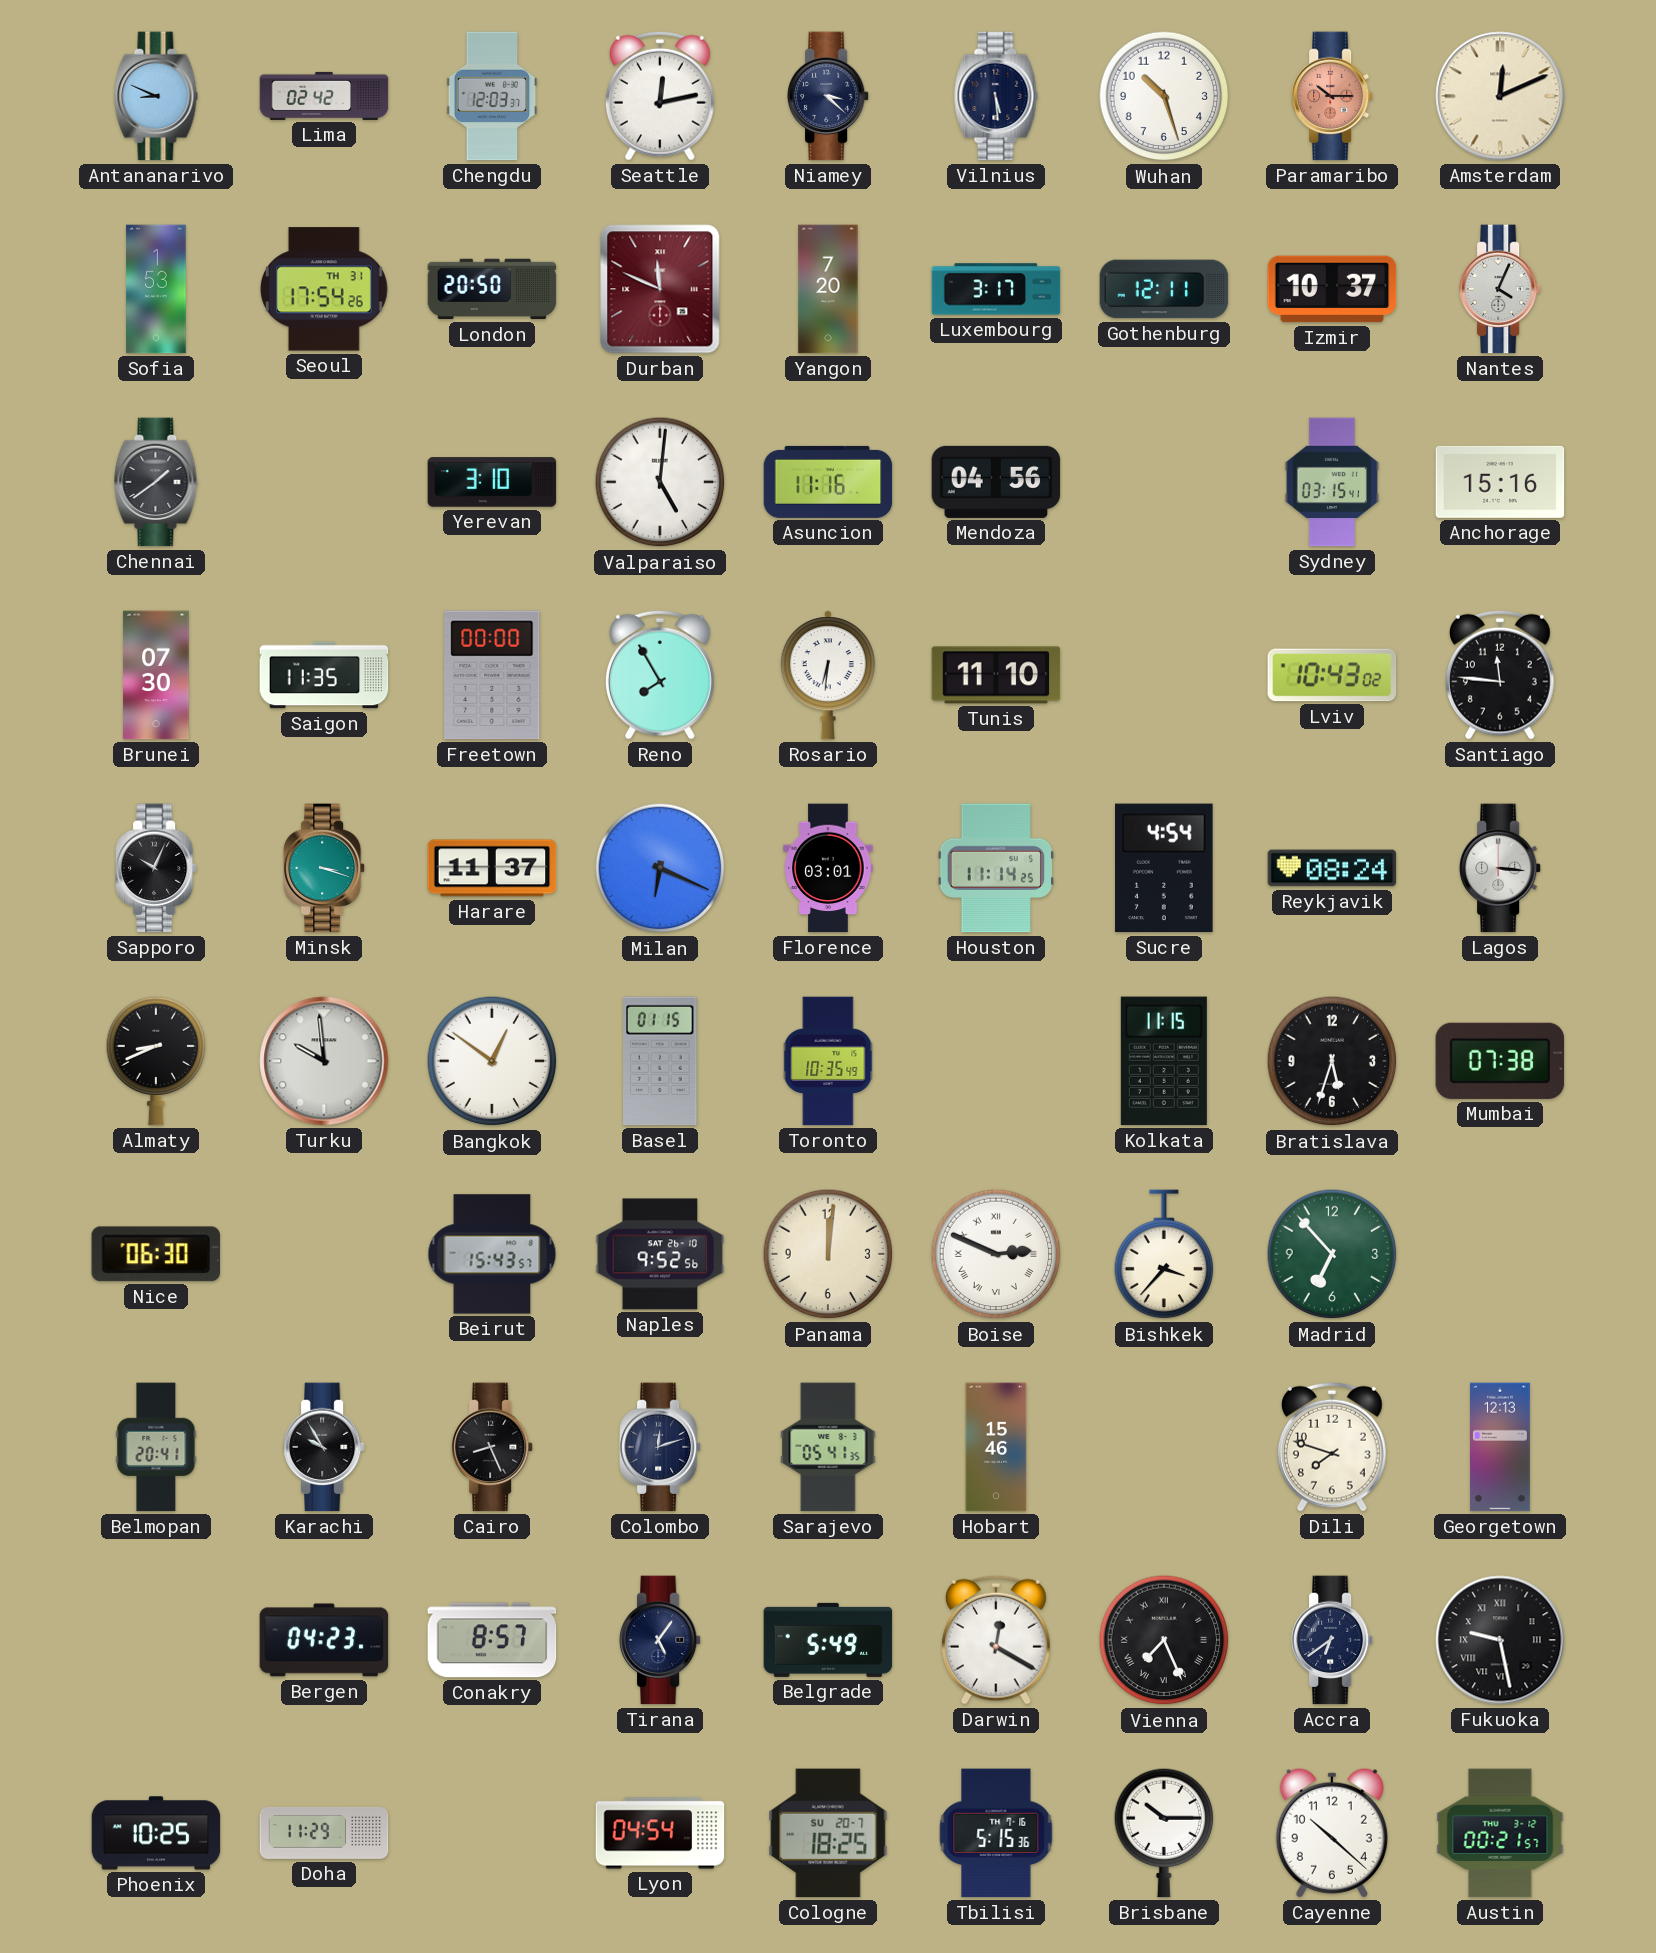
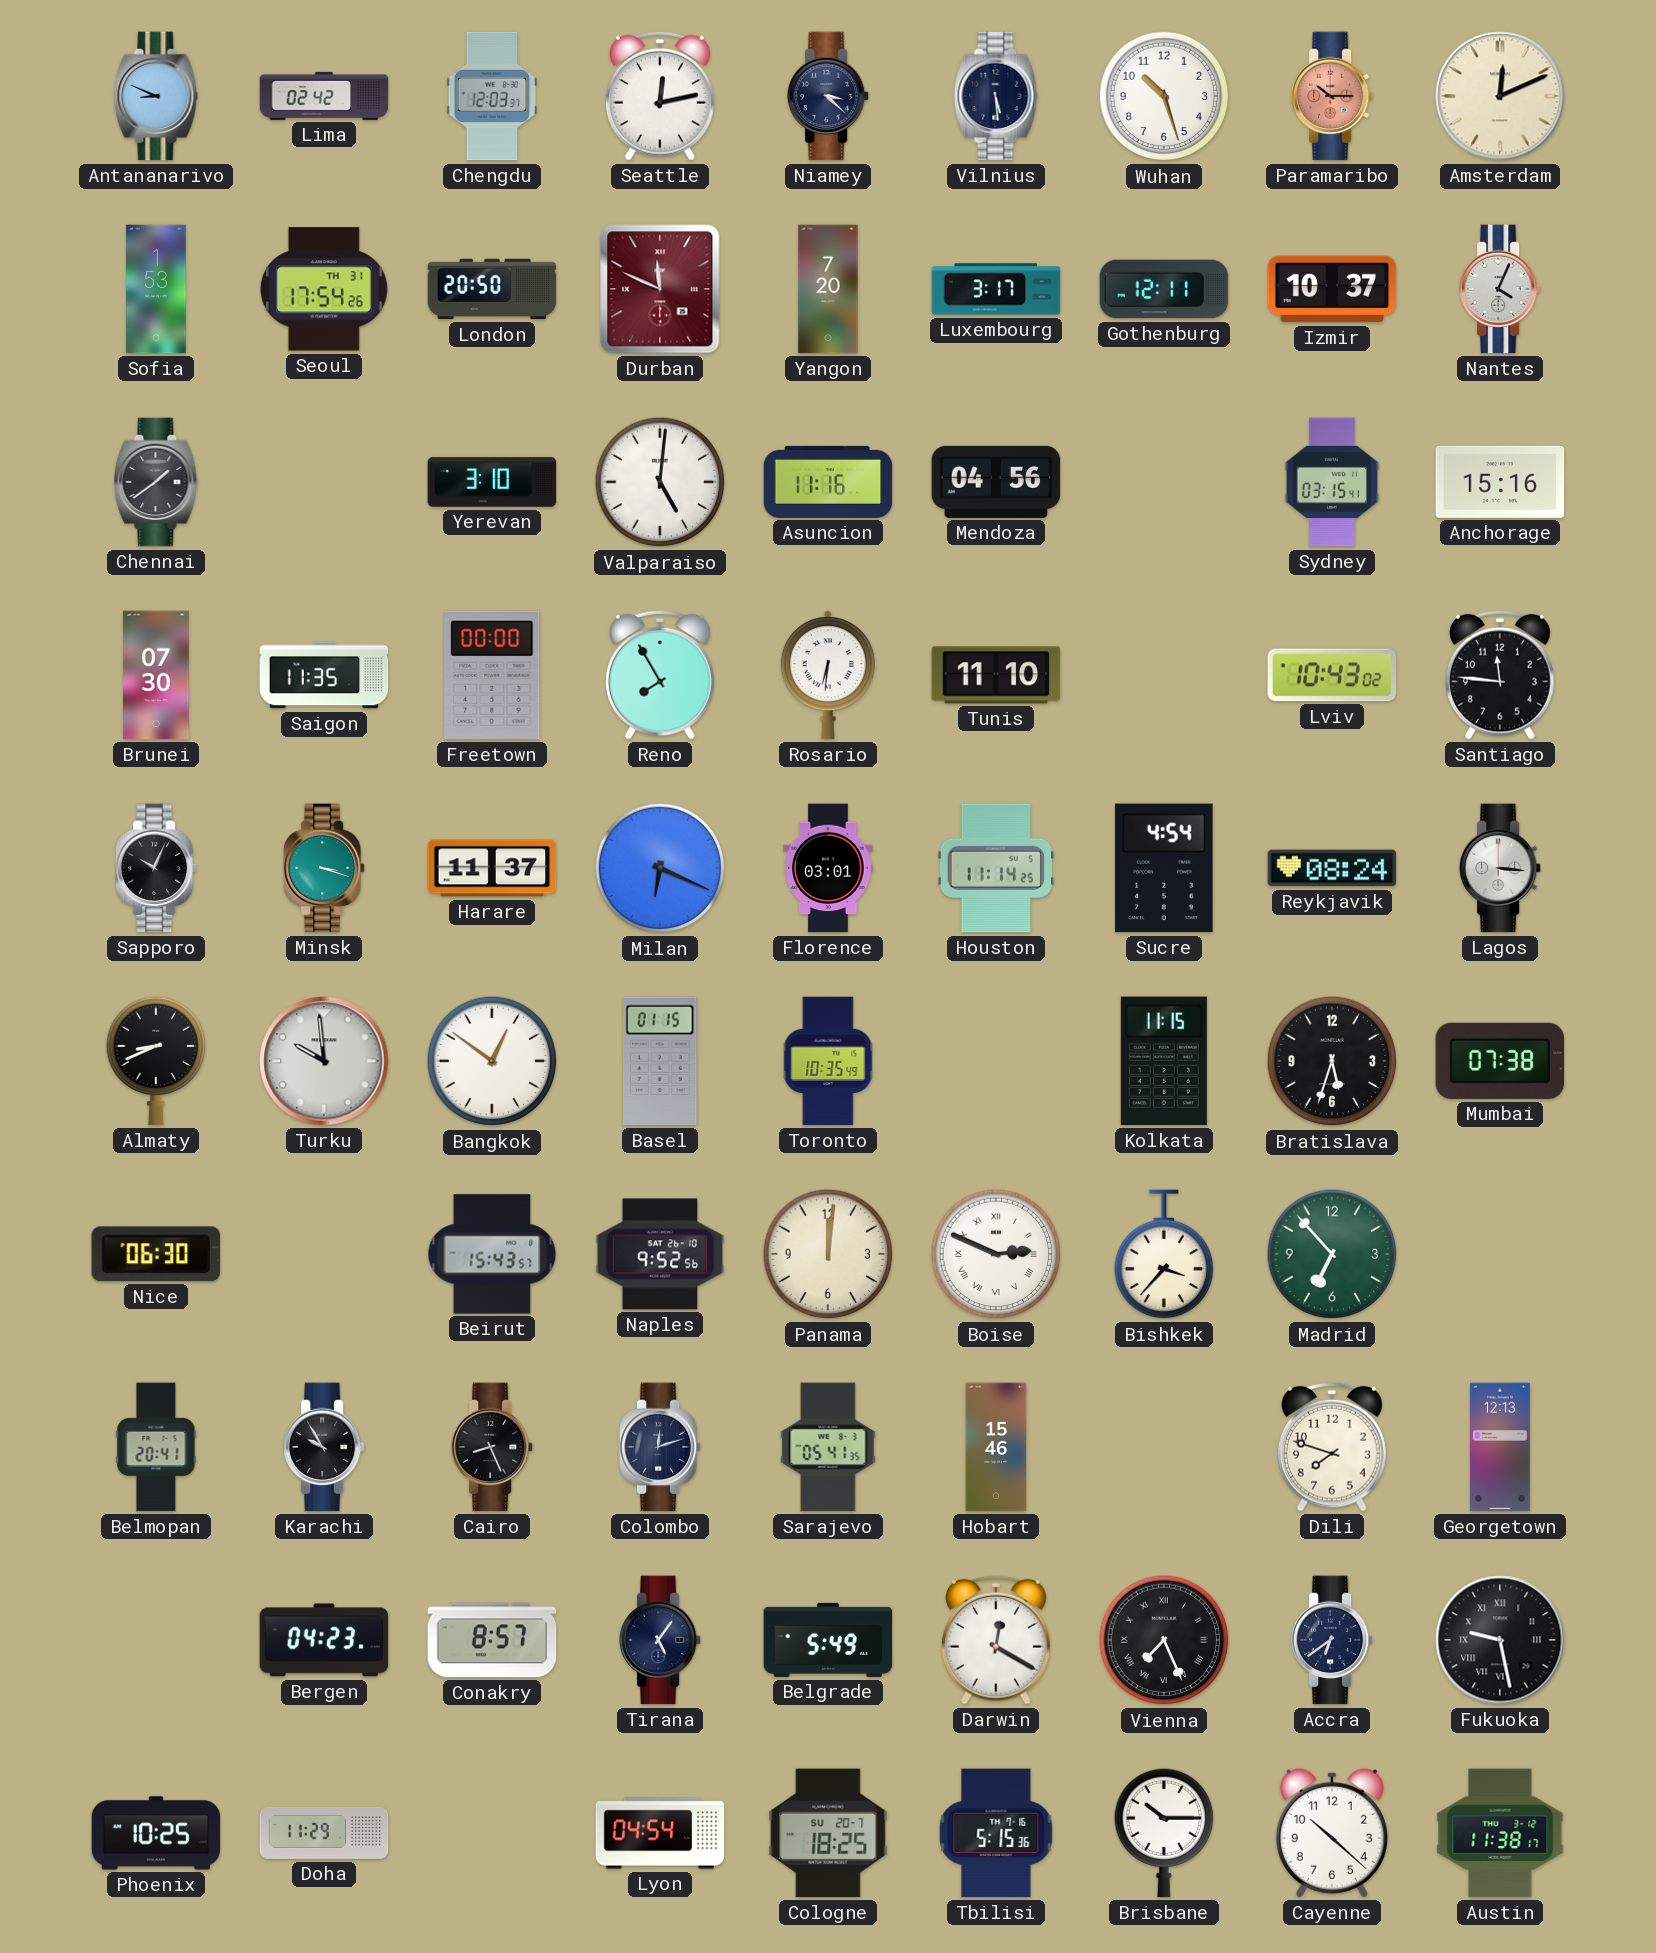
Austin: 00:21 -> 11:38 (1500, 1833)
